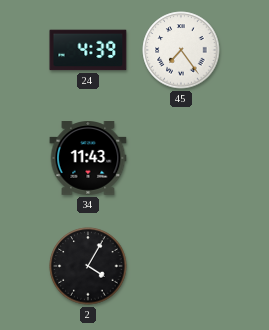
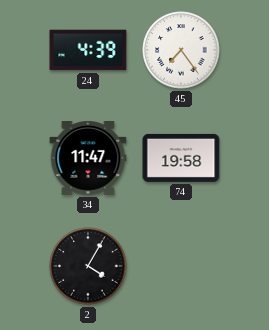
34: 11:43 -> 11:47 (88, 159)
74: none -> 19:58 (181, 158)
